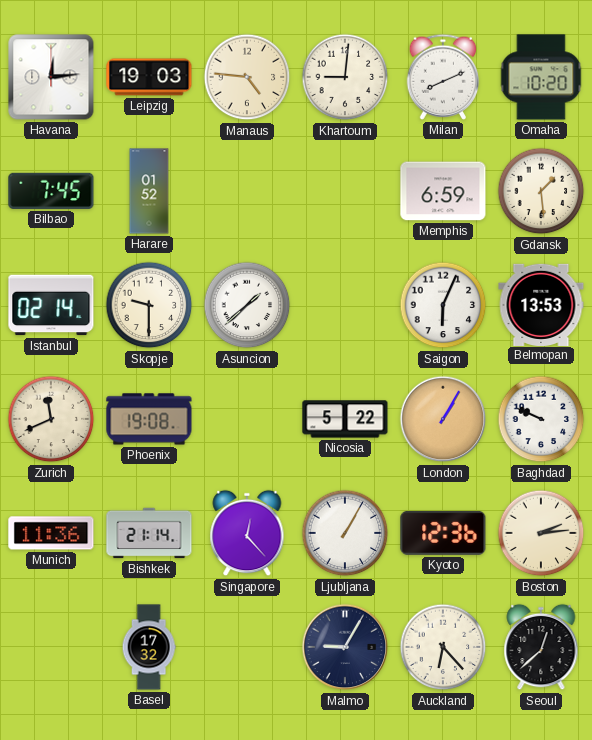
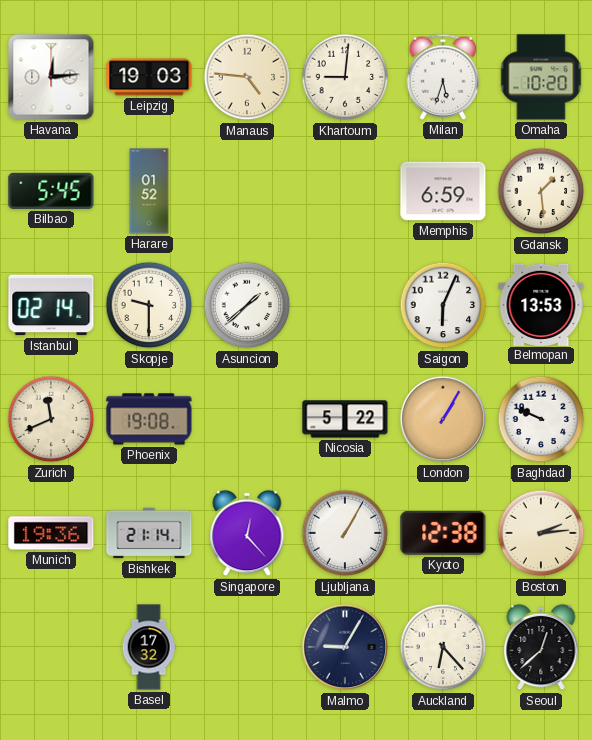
Milan: 8:11 -> 5:33 (443, 77)
Bilbao: 7:45 -> 5:45 (51, 191)
Munich: 11:36 -> 19:36 (51, 533)
Kyoto: 12:36 -> 12:38 (443, 533)
